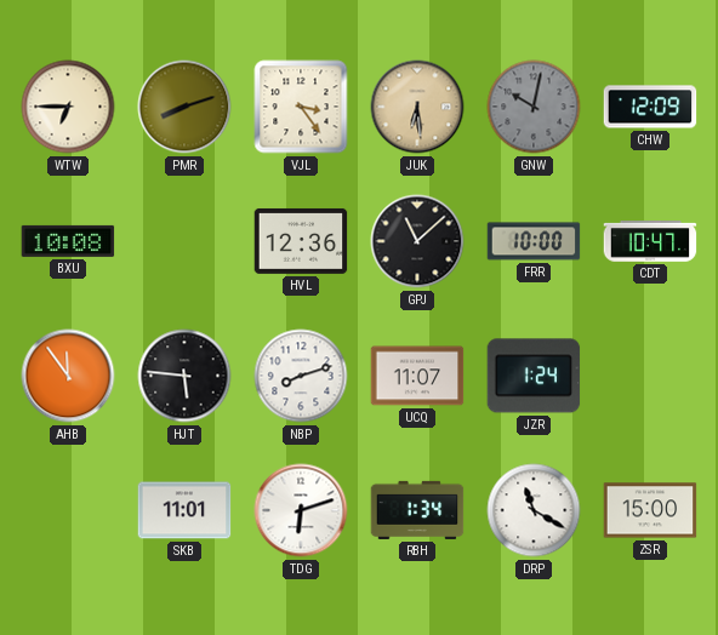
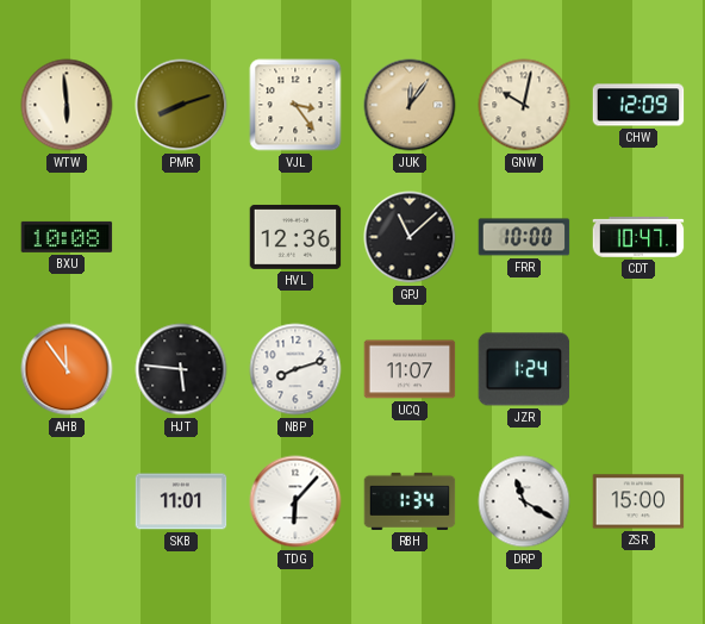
WTW: 6:45 -> 5:59 (67, 105)
JUK: 6:29 -> 12:06 (410, 105)
GNW dial: grey -> cream (524, 105)
TDG: 6:12 -> 6:07 (295, 501)
